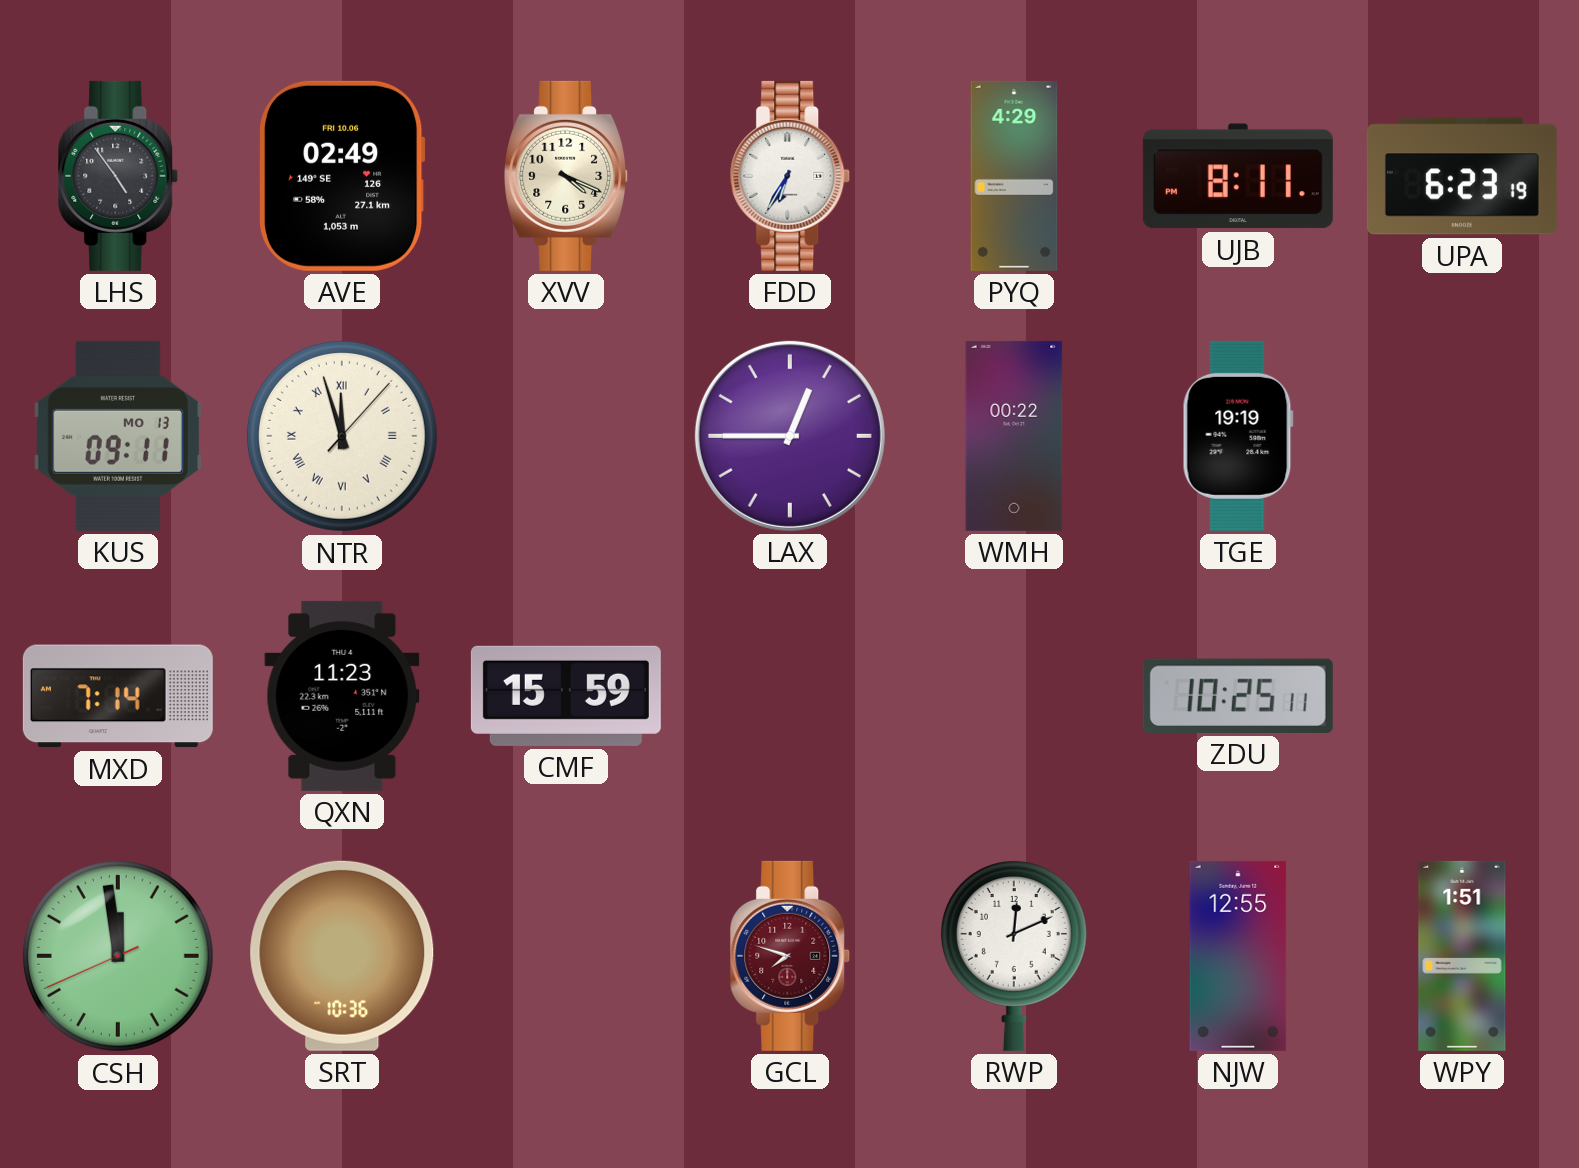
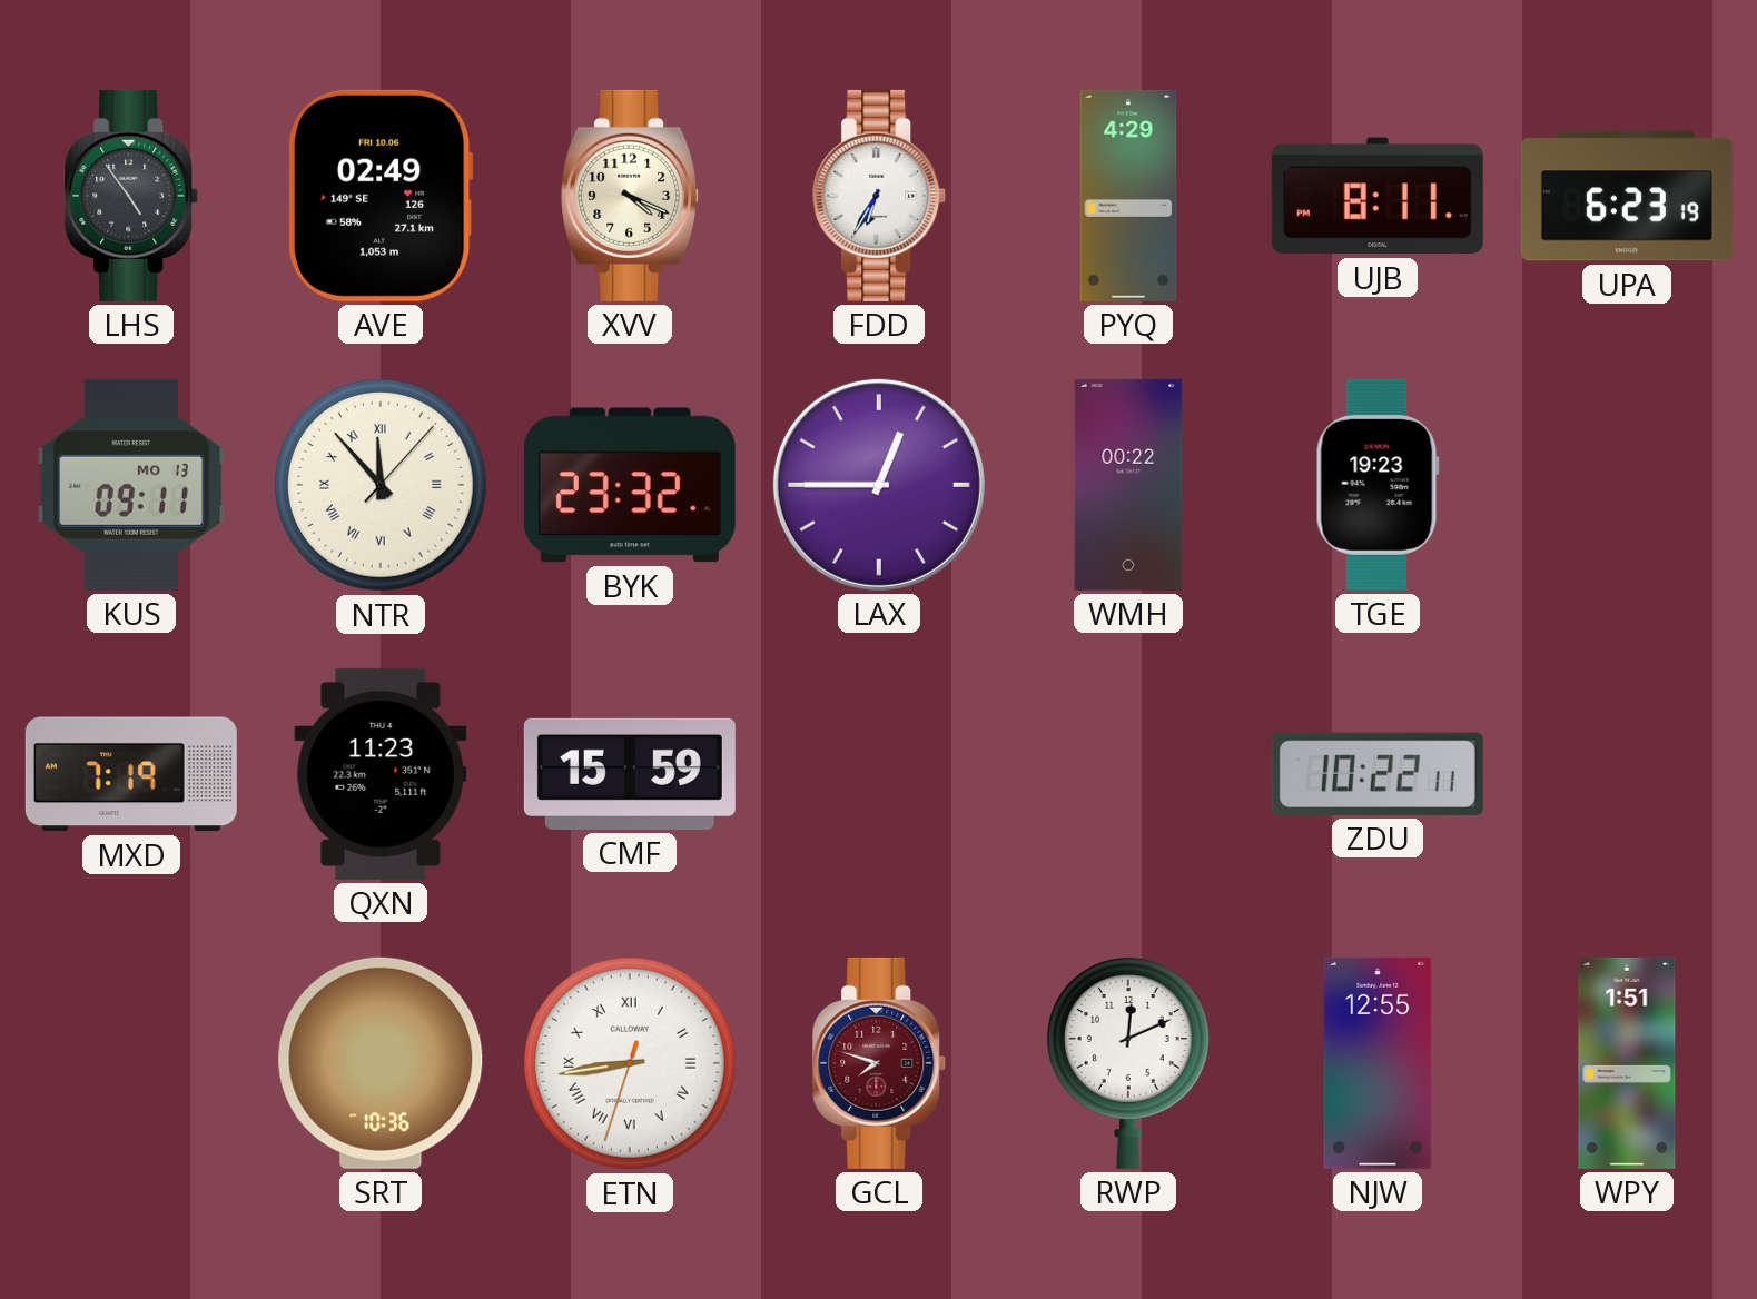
NTR: 11:57 -> 11:53 (381, 485)
BYK: none -> 23:32 (630, 485)
TGE: 19:19 -> 19:23 (1378, 485)
MXD: 7:14 -> 7:19 (131, 774)
ZDU: 10:25 -> 10:22 (1378, 774)
CSH: 11:58 -> none (118, 956)
ETN: none -> 8:43 (630, 1063)
